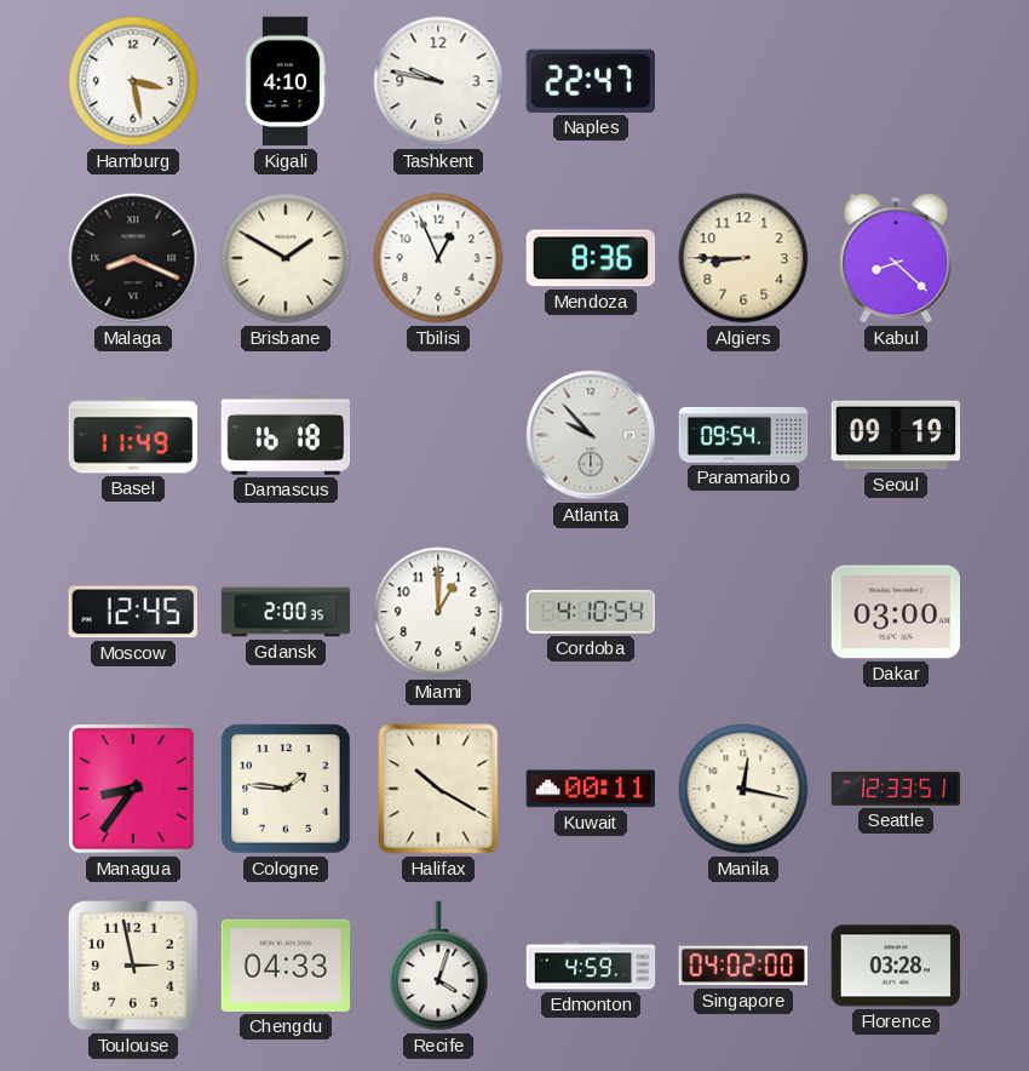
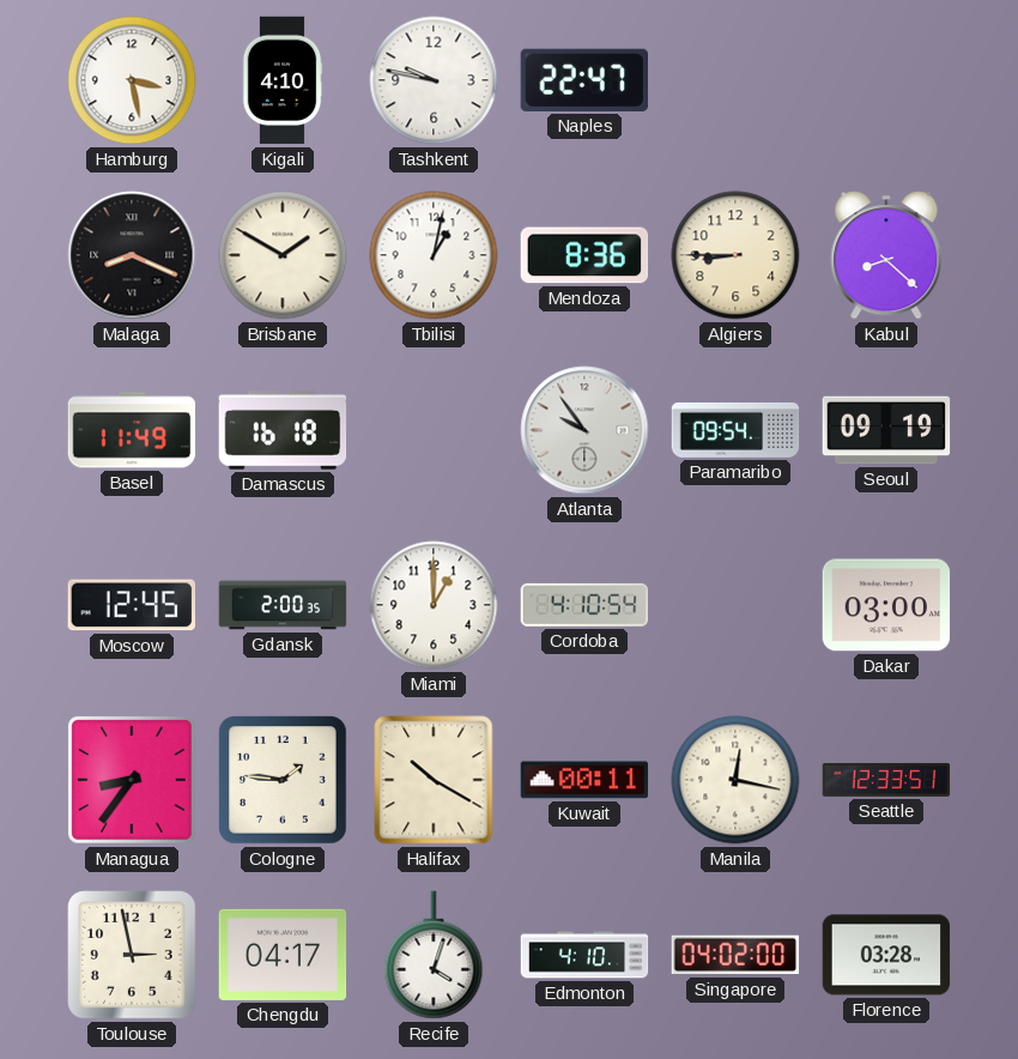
Tbilisi: 12:56 -> 1:02 (434, 255)
Atlanta: 9:53 -> 9:54 (584, 430)
Chengdu: 04:33 -> 04:17 (283, 955)
Edmonton: 4:59 -> 4:10 (584, 955)
